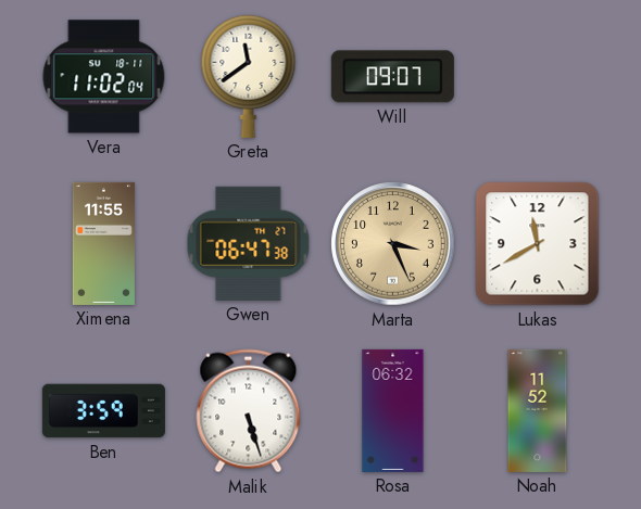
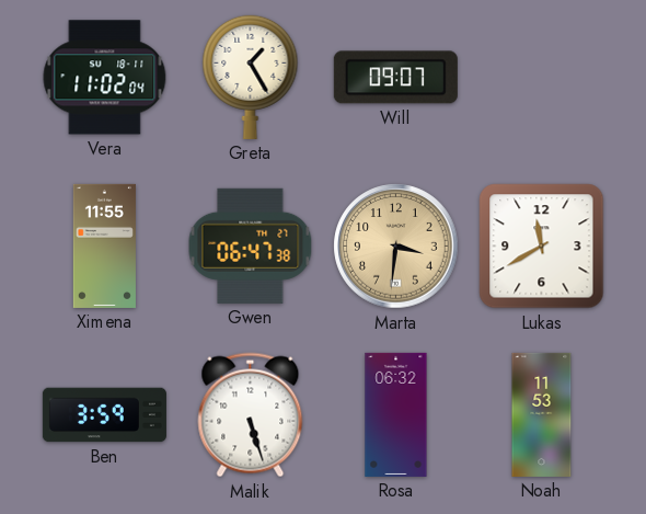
Greta: 11:39 -> 1:25 (251, 77)
Marta: 3:26 -> 3:31 (396, 247)
Noah: 11:52 -> 11:53 (542, 414)
